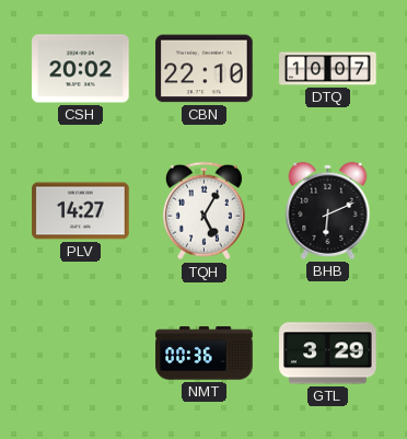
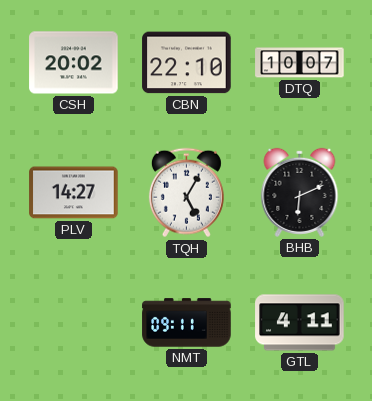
NMT: 00:36 -> 09:11 (187, 323)
GTL: 3:29 -> 4:11 (300, 323)
